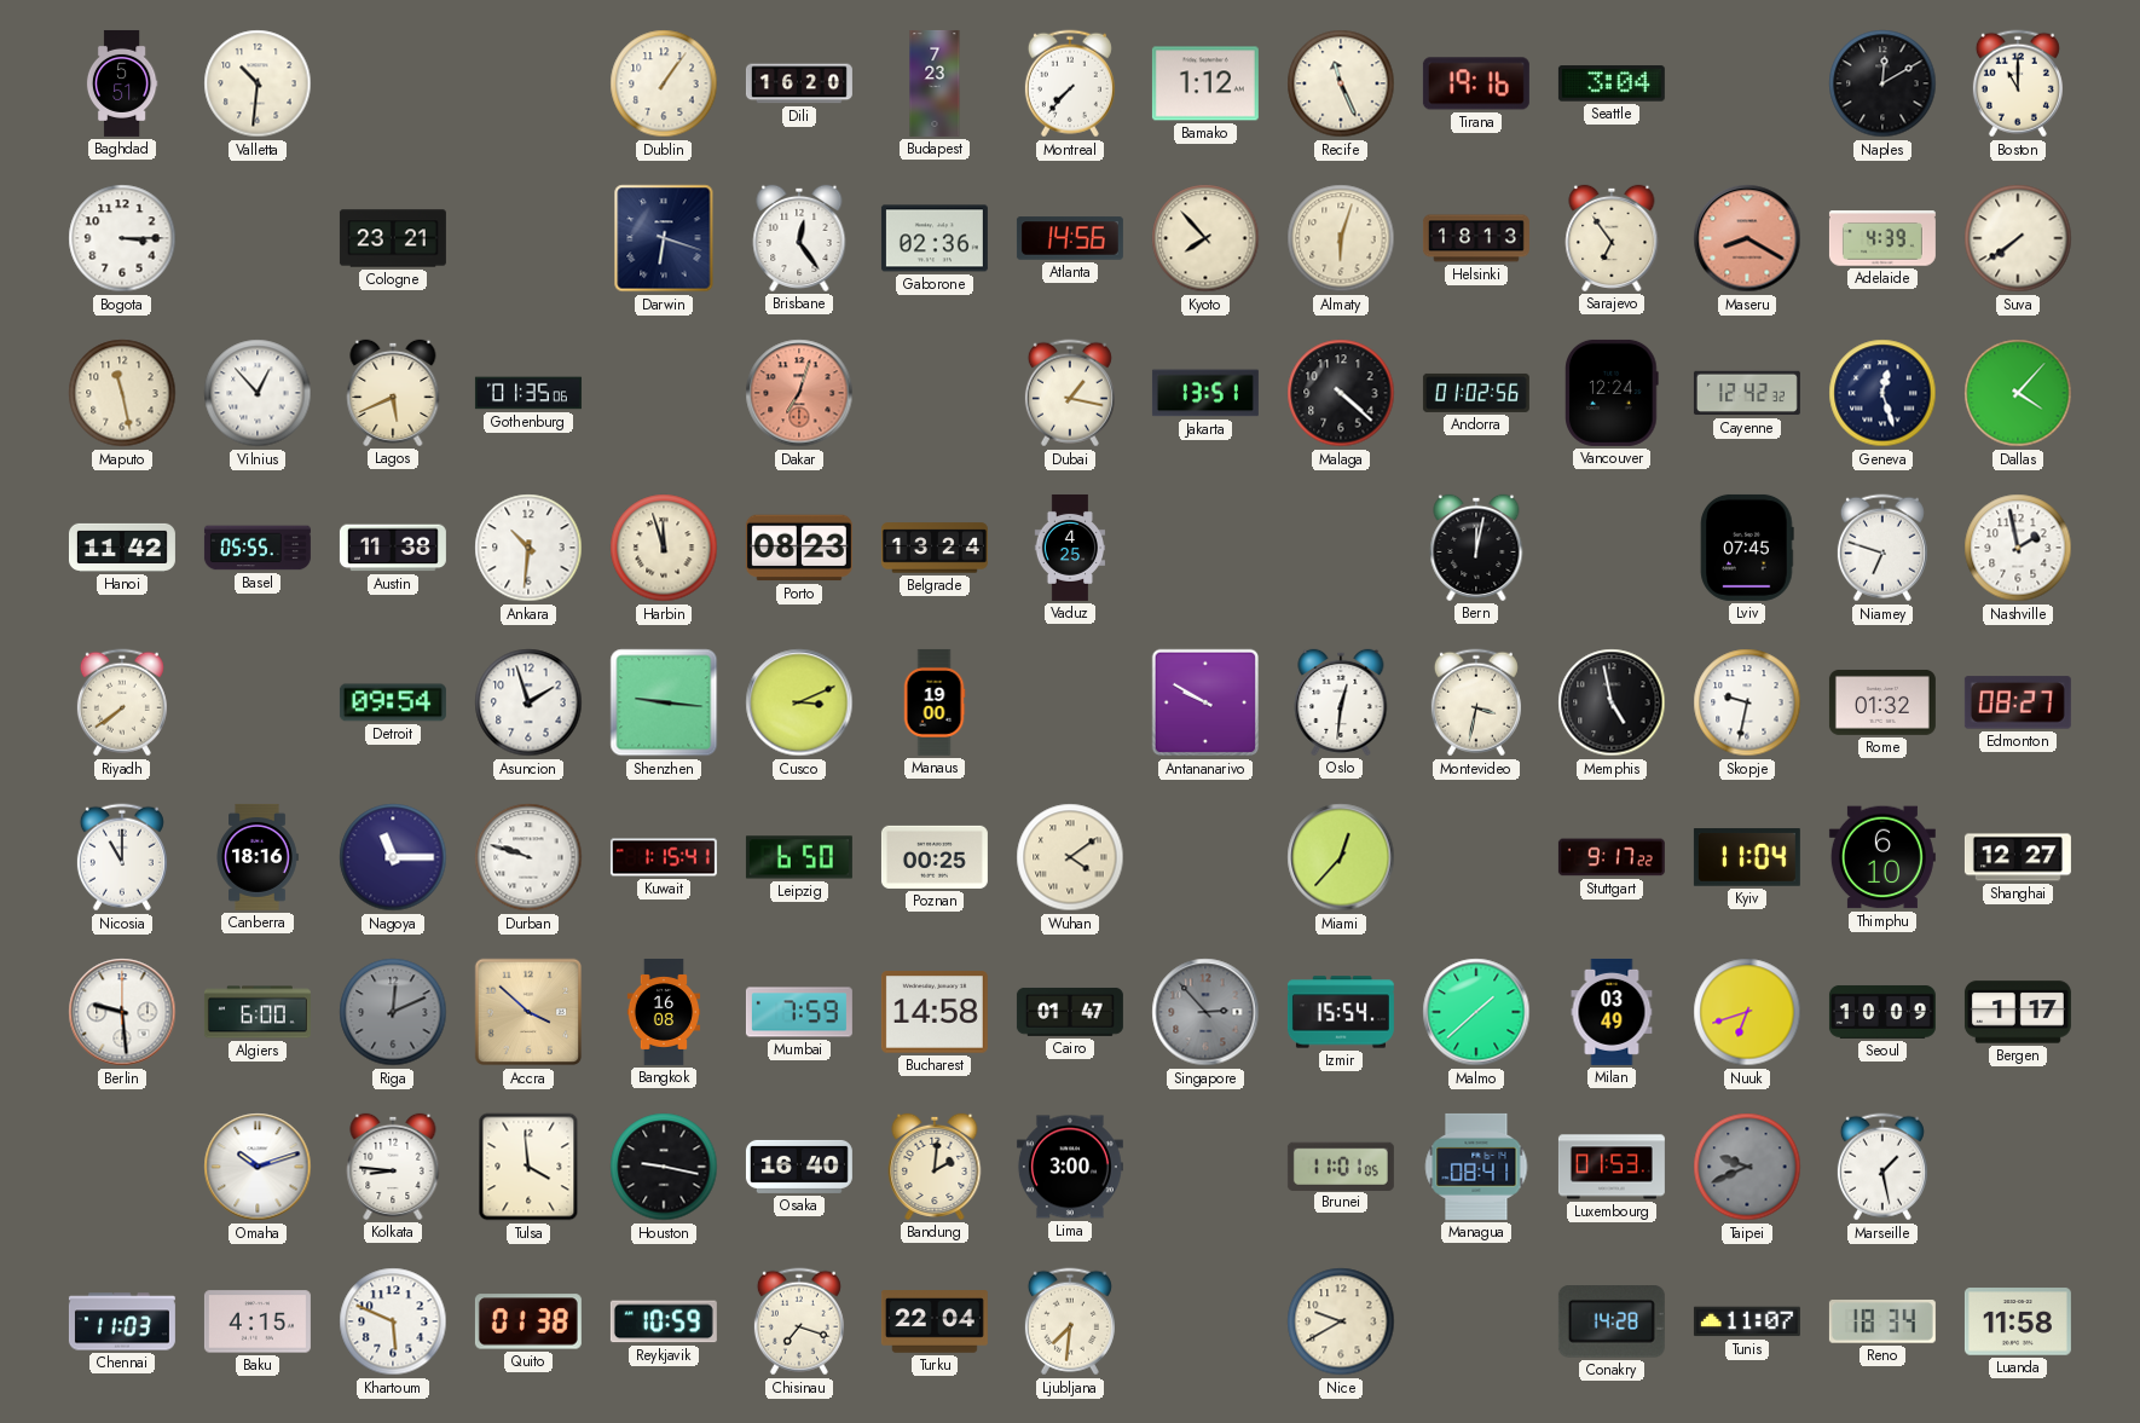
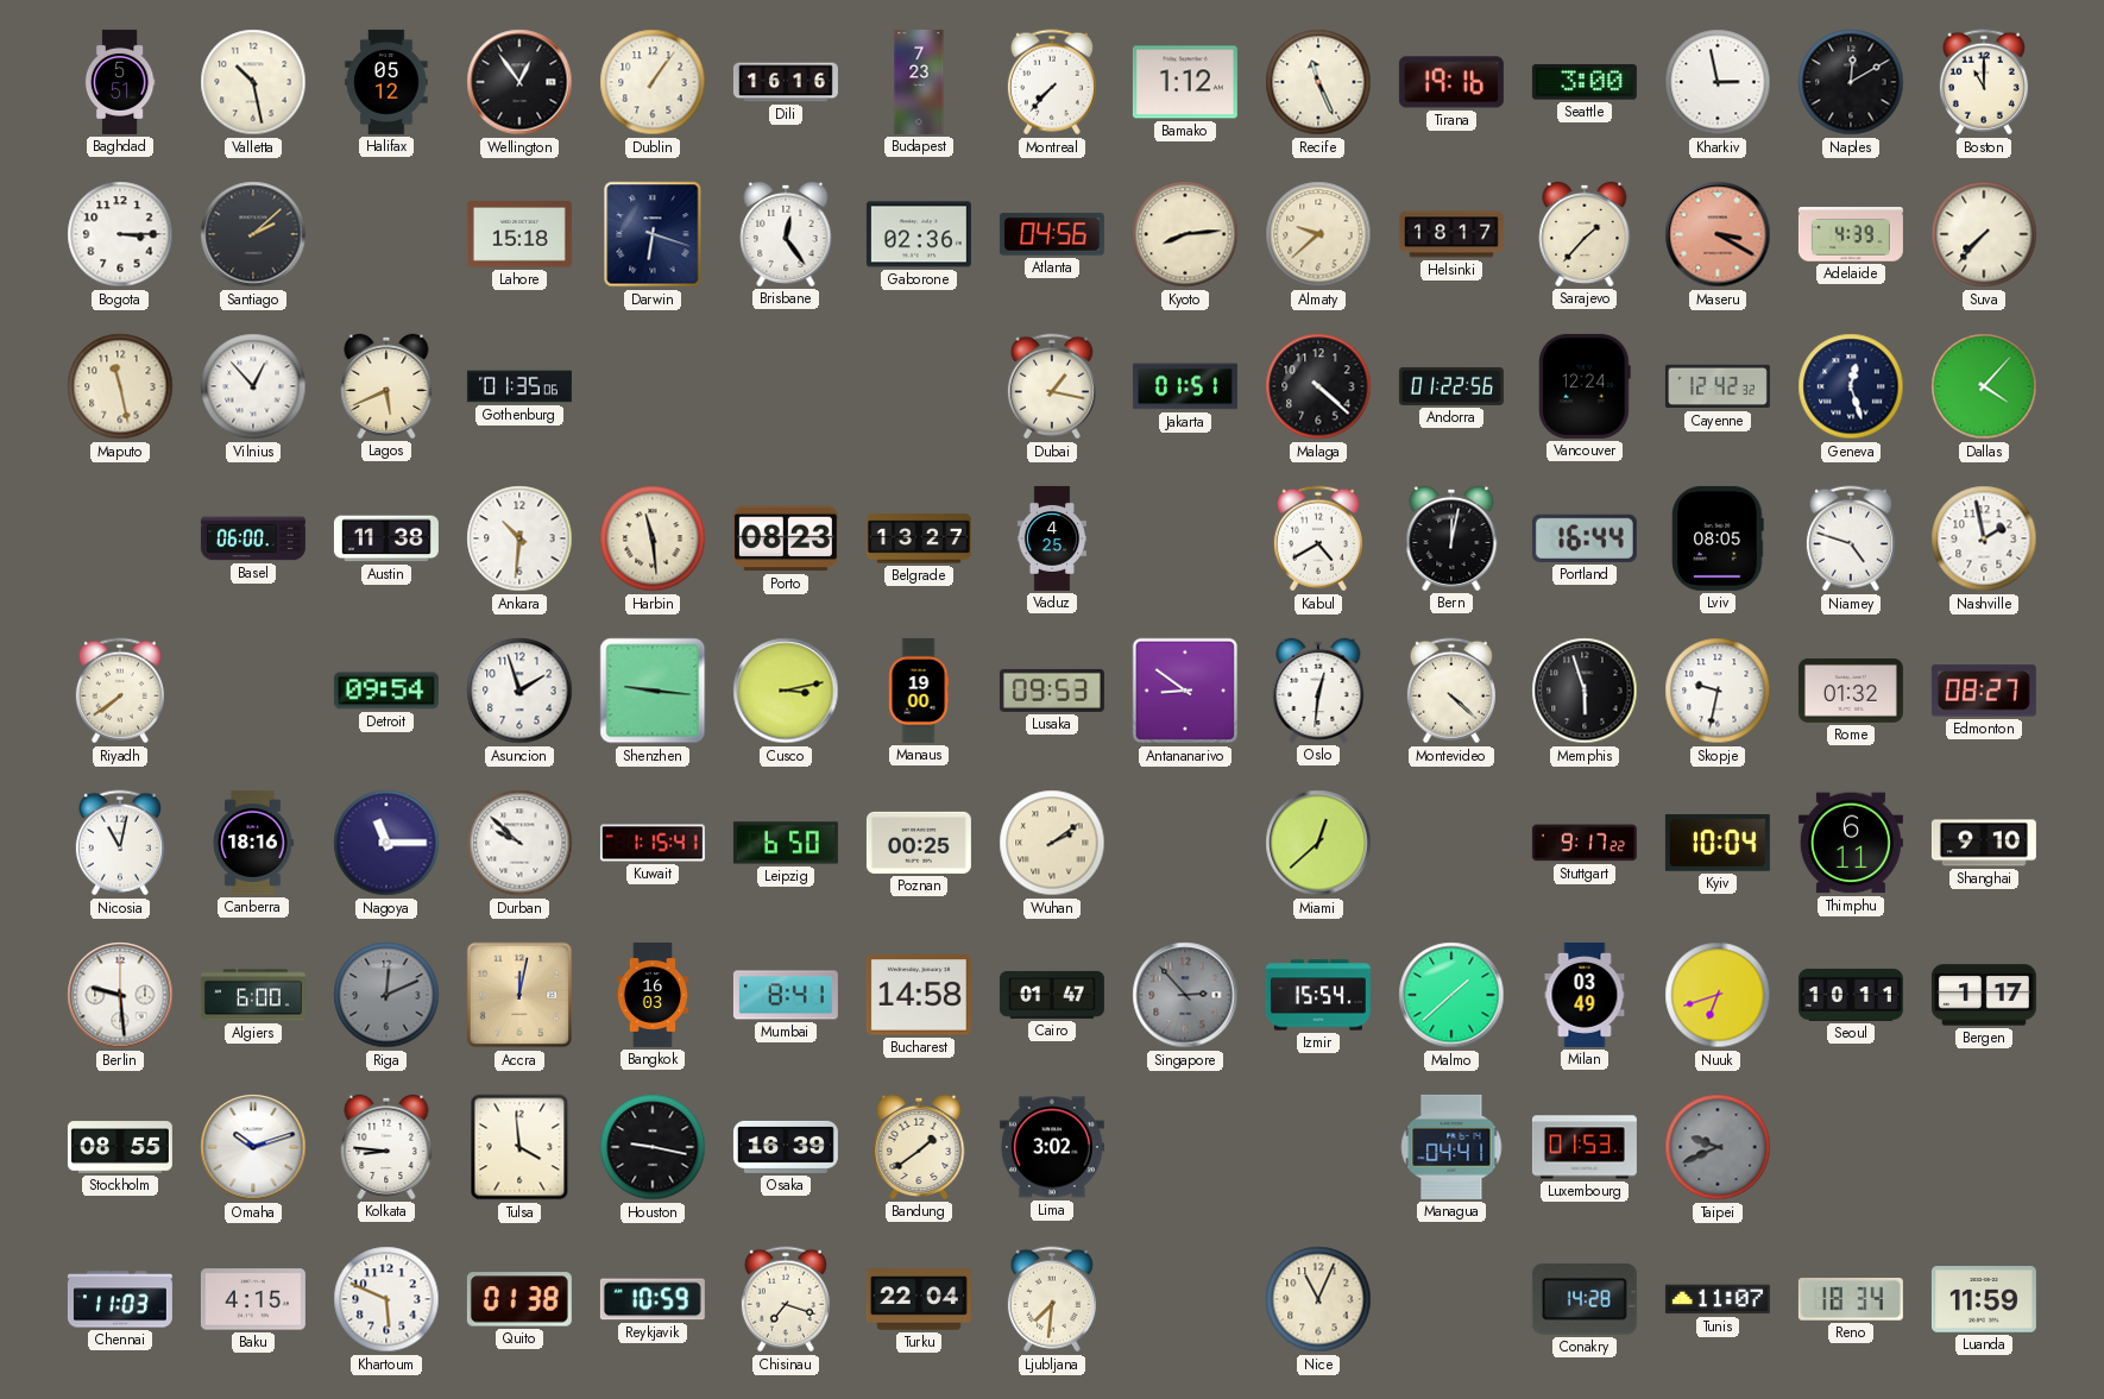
Valletta: 10:31 -> 10:28 (253, 82)
Halifax: none -> 05:12 (386, 82)
Wellington: none -> 12:54 (519, 82)
Dili: 16:20 -> 16:16 (786, 82)
Seattle: 3:04 -> 3:00 (1585, 82)
Kharkiv: none -> 2:58 (1718, 82)
Santiago: none -> 2:08 (253, 234)
Cologne: 23:21 -> none (393, 238)
Lahore: none -> 15:18 (519, 234)
Atlanta: 14:56 -> 04:56 (1052, 234)
Kyoto: 7:53 -> 8:14 (1185, 234)
Almaty: 6:03 -> 9:38 (1318, 234)
Helsinki: 18:13 -> 18:17 (1451, 234)
Sarajevo: 6:54 -> 1:37 (1585, 234)
Maseru: 8:20 -> 3:20 (1718, 234)
Suva: 7:39 -> 7:37 (1984, 234)
Dakar: 7:03 -> none (799, 393)
Jakarta: 13:51 -> 01:51 (1185, 386)
Andorra: 01:02 -> 01:22 (1451, 386)
Hanoi: 11:42 -> none (122, 548)
Basel: 05:55 -> 06:00 (253, 538)
Harbin: 11:57 -> 11:29 (653, 538)
Belgrade: 13:24 -> 13:27 (919, 538)
Kabul: none -> 4:40 (1318, 538)
Portland: none -> 16:44 (1585, 538)
Lviv: 07:45 -> 08:05 (1718, 538)
Niamey: 6:48 -> 4:48 (1851, 538)
Cusco: 3:11 -> 3:13 (786, 691)
Lusaka: none -> 09:53 (1052, 691)
Antananarivo: 9:50 -> 8:51 (1185, 691)
Montevideo: 3:32 -> 4:22 (1451, 691)
Memphis: 4:58 -> 5:57 (1585, 691)
Nicosia: 11:00 -> 11:02 (120, 843)
Durban: 9:48 -> 9:52 (519, 843)
Wuhan: 4:09 -> 2:09 (1052, 843)
Miami: 12:37 -> 12:38 (1318, 843)
Kyiv: 11:04 -> 10:04 (1718, 843)
Thimphu: 6:10 -> 6:11 (1851, 843)
Shanghai: 12:27 -> 9:10 (1984, 843)
Accra: 3:52 -> 12:02 (519, 995)
Bangkok: 16:08 -> 16:03 (653, 995)
Mumbai: 7:59 -> 8:41 (786, 995)
Seoul: 10:09 -> 10:11 (1851, 995)
Stockholm: none -> 08:55 (120, 1147)
Osaka: 16:40 -> 16:39 (786, 1147)
Bandung: 2:01 -> 1:39 (919, 1147)
Lima: 3:00 -> 3:02 (1052, 1147)
Brunei: 11:01 -> none (1341, 1165)
Managua: 08:41 -> 04:41 (1451, 1147)
Marseille: 1:28 -> none (1882, 1167)
Nice: 9:40 -> 11:04 (1318, 1299)
Luanda: 11:58 -> 11:59 (1984, 1299)
